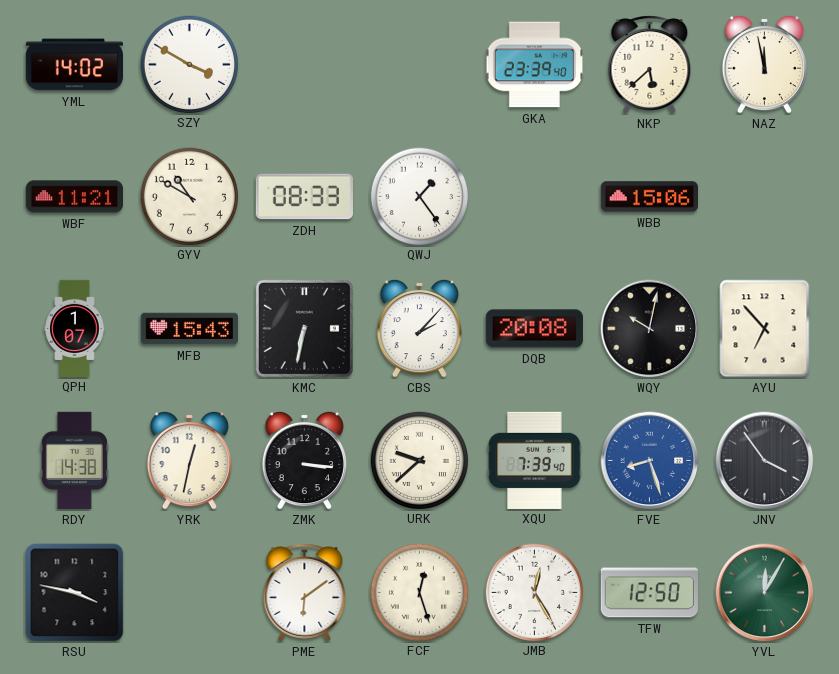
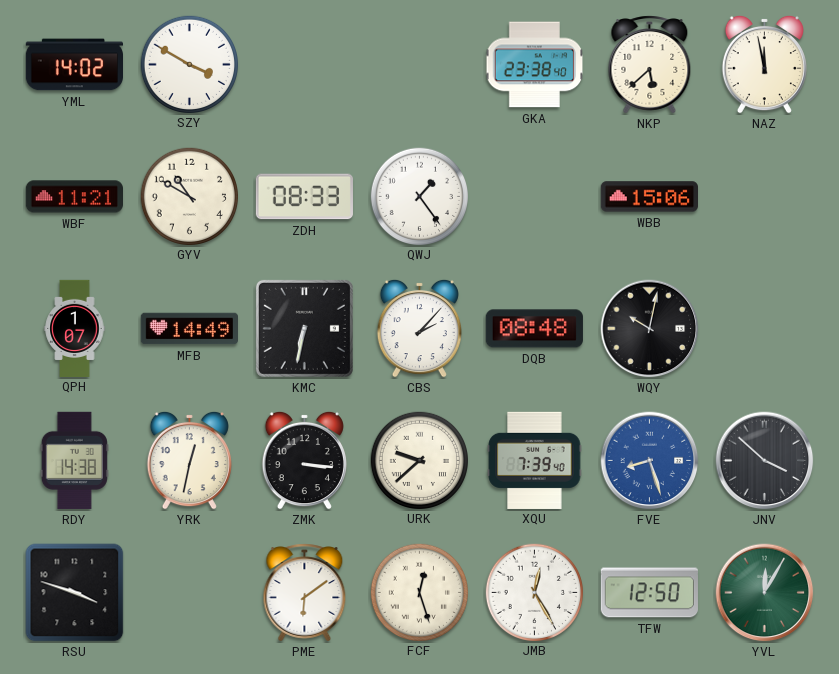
GKA: 23:39 -> 23:38 (535, 65)
MFB: 15:43 -> 14:49 (189, 329)
DQB: 20:08 -> 08:48 (534, 329)
AYU: 6:53 -> none (765, 329)
JNV: 3:54 -> 3:52 (765, 461)
RSU: 3:47 -> 3:48 (75, 593)
